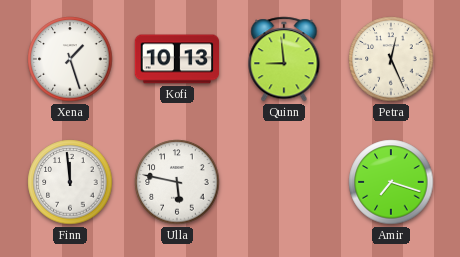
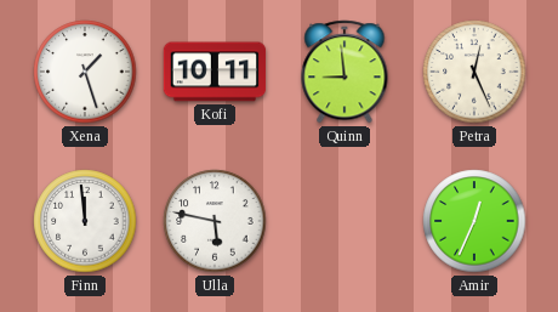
Kofi: 10:13 -> 10:11 (215, 72)
Amir: 7:18 -> 12:34 (474, 221)
